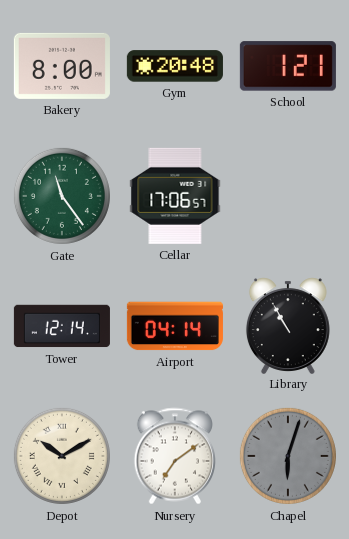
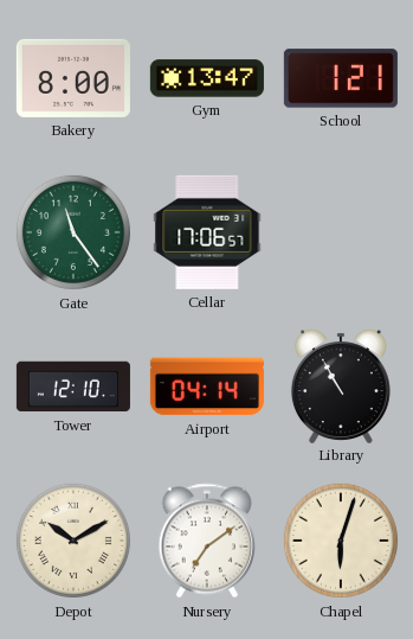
Gym: 20:48 -> 13:47 (207, 78)
Tower: 12:14 -> 12:10 (73, 386)
Chapel dial: grey -> cream (341, 541)
